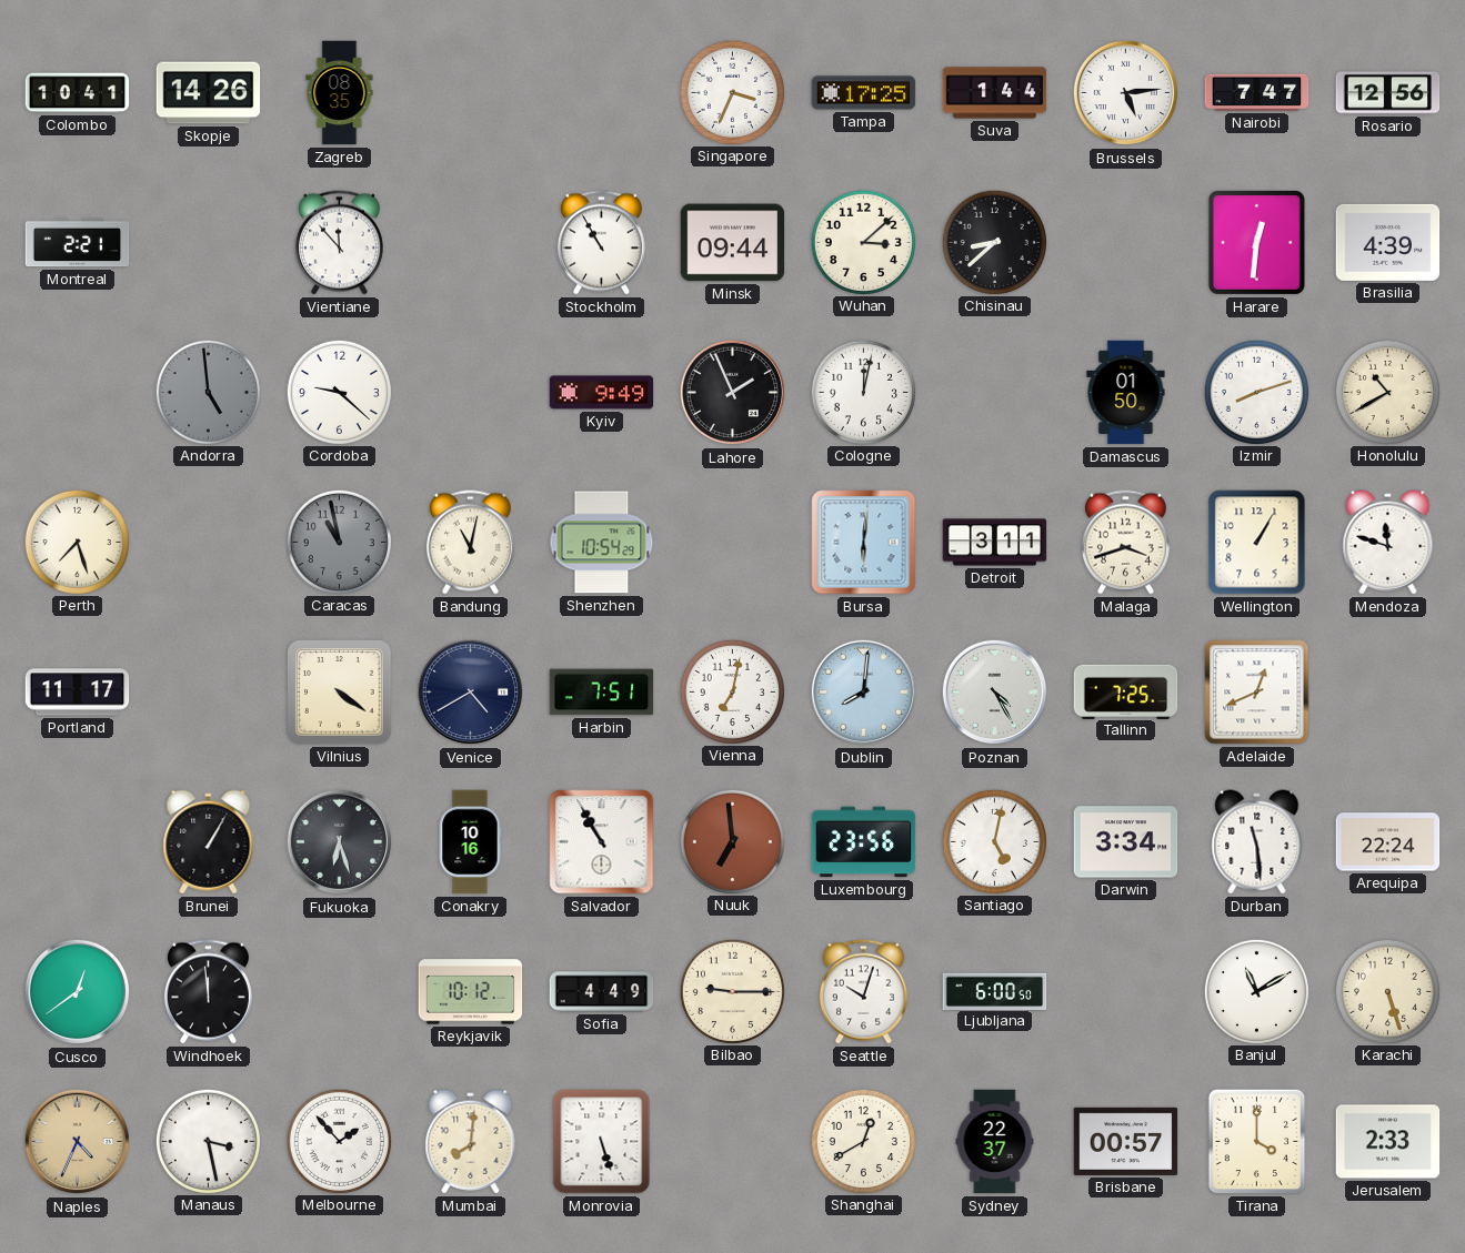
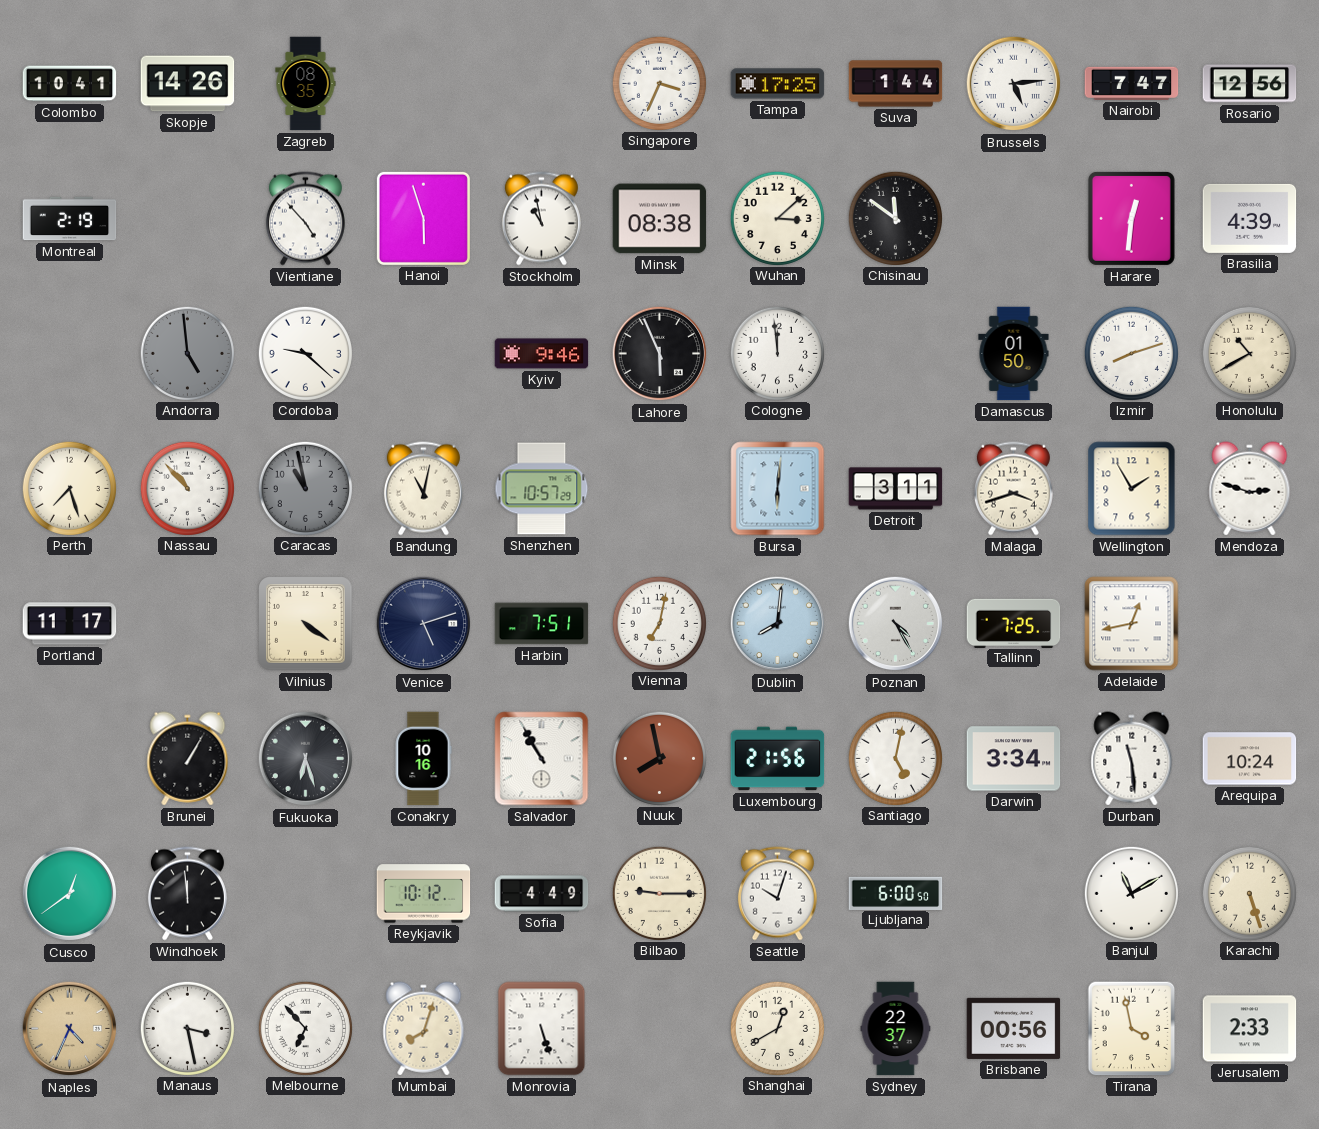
Montreal: 2:21 -> 2:19 (70, 219)
Vientiane: 11:53 -> 4:53 (305, 219)
Hanoi: none -> 5:57 (423, 218)
Stockholm: 10:55 -> 10:58 (541, 219)
Minsk: 09:44 -> 08:38 (660, 219)
Chisinau: 8:38 -> 11:51 (895, 218)
Kyiv: 9:49 -> 9:46 (542, 354)
Lahore: 1:56 -> 5:56 (660, 354)
Cologne: 12:02 -> 11:59 (777, 353)
Nassau: none -> 10:53 (187, 488)
Shenzhen: 10:54 -> 10:57 (542, 489)
Wellington: 1:05 -> 1:55 (1132, 489)
Mendoza: 11:48 -> 2:48 (1250, 489)
Venice: 4:40 -> 5:12 (424, 624)
Adelaide: 12:41 -> 12:43 (1132, 624)
Nuuk: 6:59 -> 7:58 (659, 758)
Luxembourg: 23:56 -> 21:56 (778, 759)
Arequipa: 22:24 -> 10:24 (1250, 759)
Melbourne: 1:53 -> 6:53 (305, 1028)
Mumbai: 8:01 -> 8:03 (424, 1029)
Brisbane: 00:57 -> 00:56 (1014, 1028)
Tirana: 4:00 -> 3:58 (1132, 1029)
